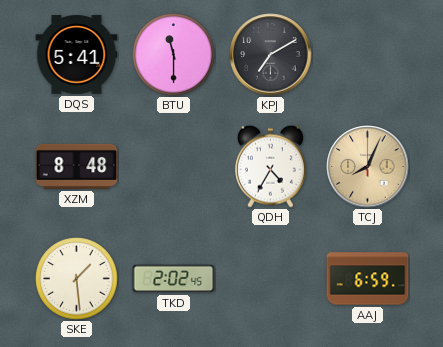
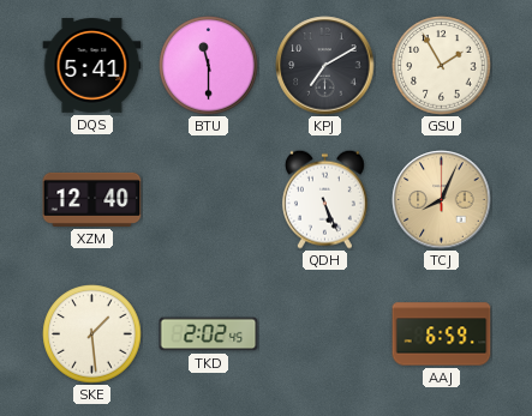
GSU: none -> 1:55 (442, 66)
XZM: 8:48 -> 12:40 (92, 199)
QDH: 4:35 -> 5:26 (324, 199)
